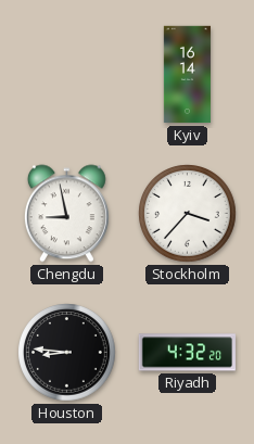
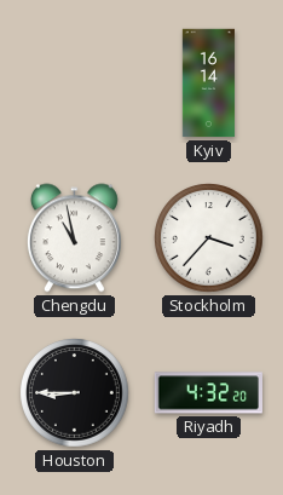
Chengdu: 8:58 -> 10:58 (74, 238)
Houston: 8:46 -> 8:45 (75, 393)
